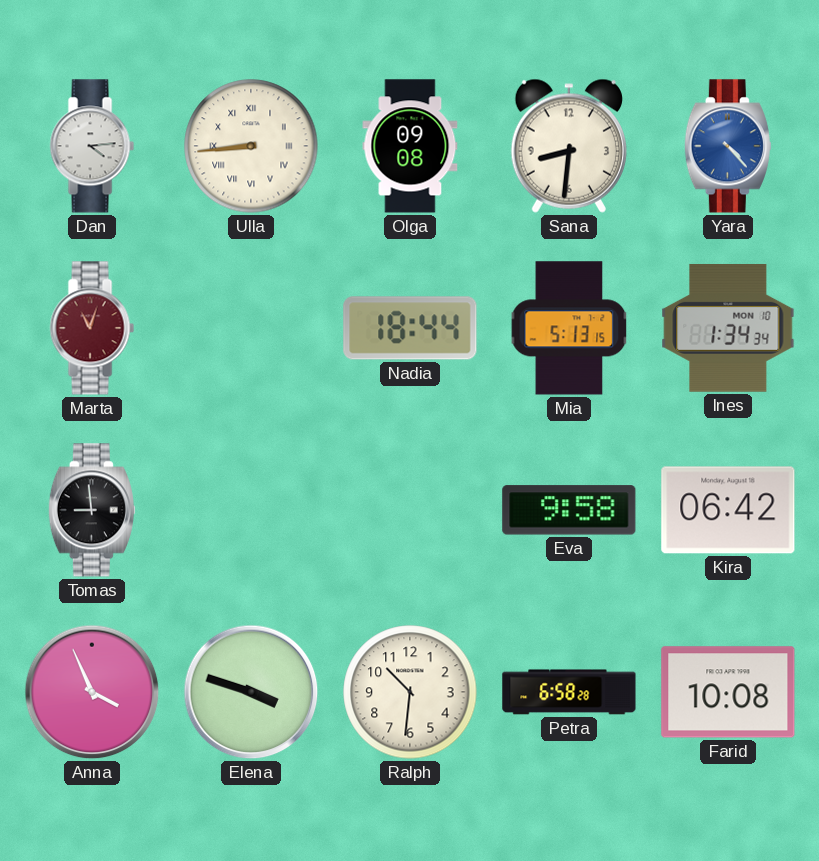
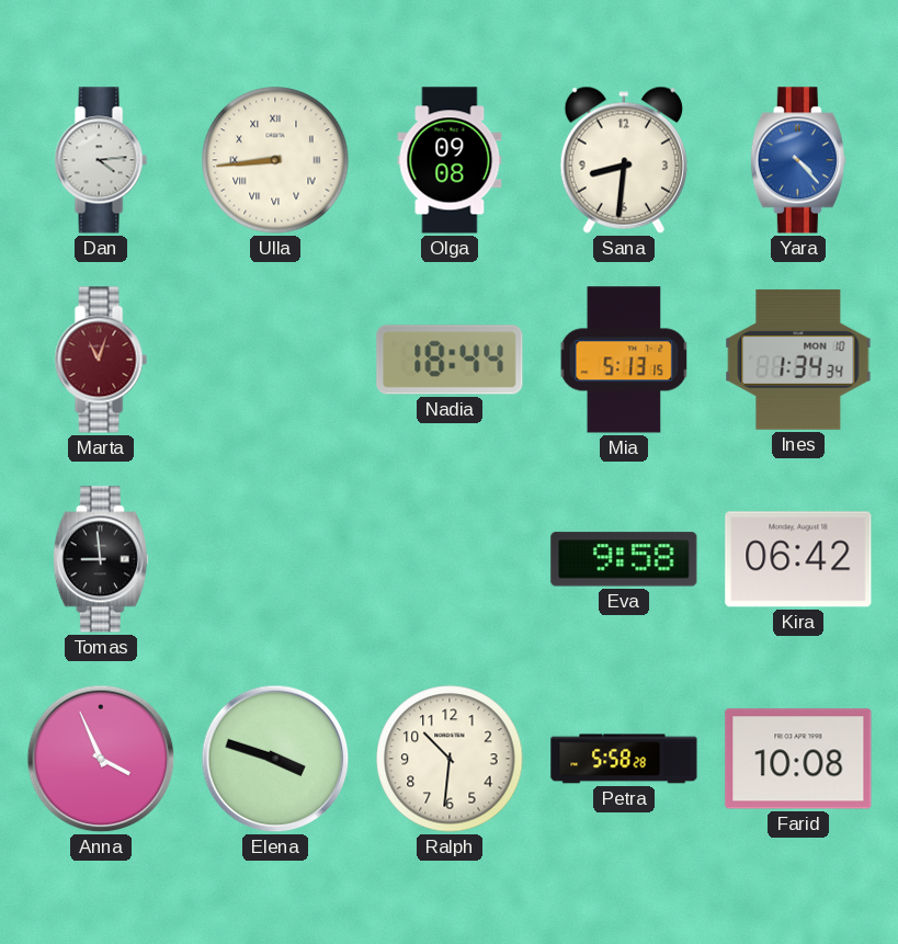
Petra: 6:58 -> 5:58 (624, 759)
